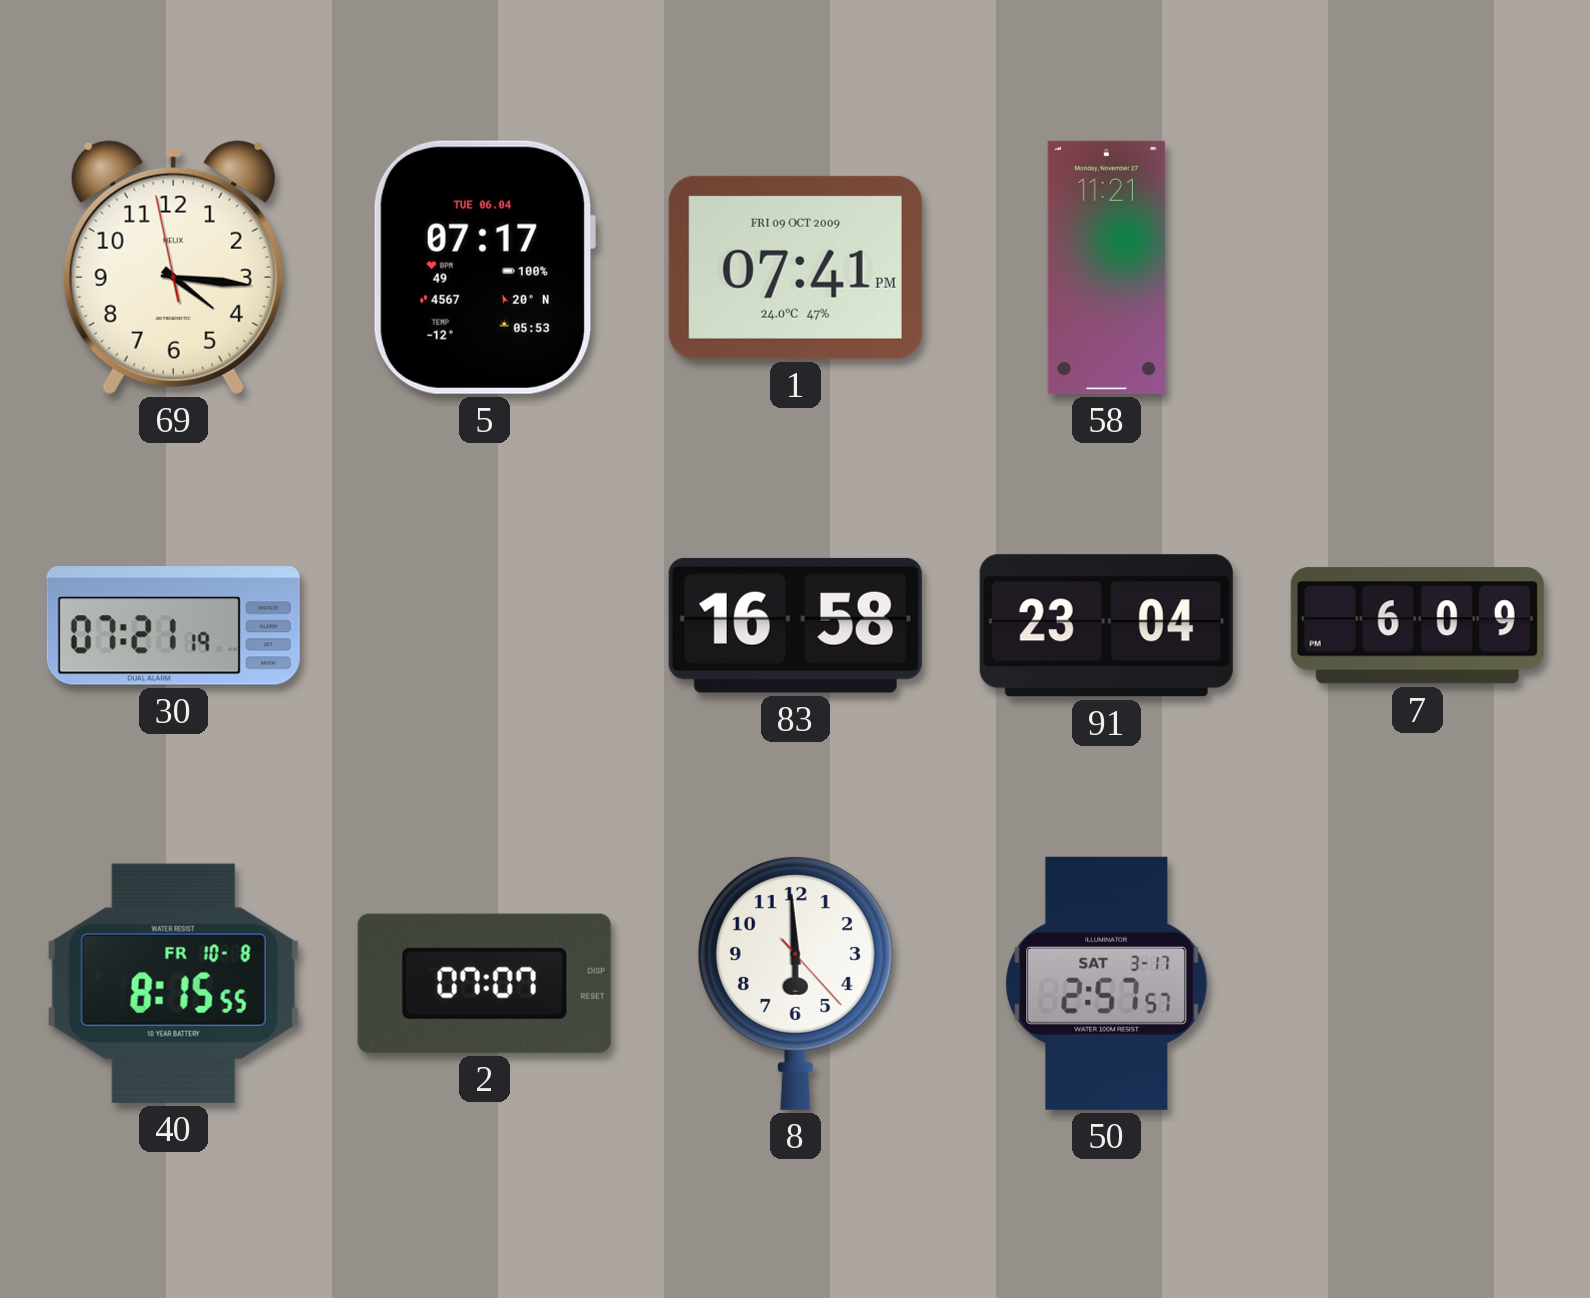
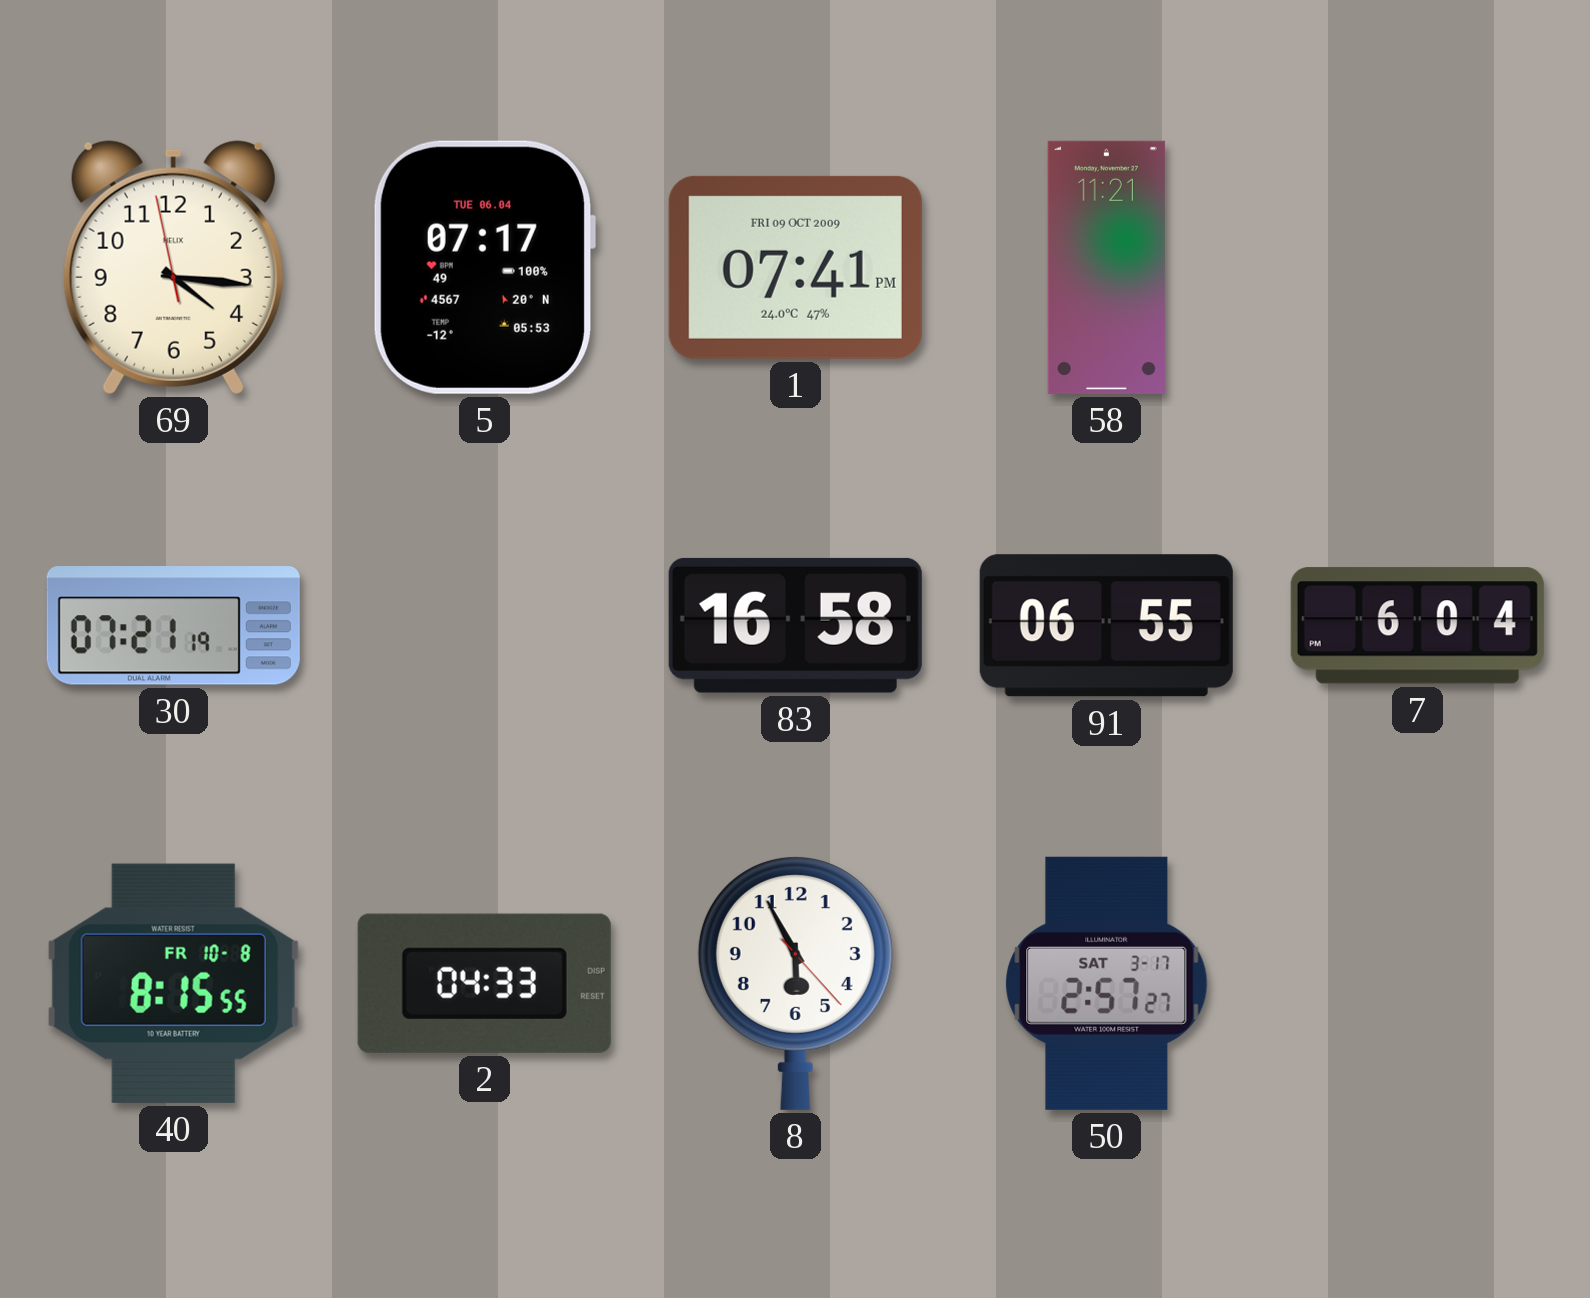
91: 23:04 -> 06:55 (1106, 626)
7: 6:09 -> 6:04 (1417, 626)
2: 07:07 -> 04:33 (484, 983)
8: 5:59 -> 5:55 (795, 983)
50: 2:57:57 -> 2:57:27 (1107, 983)
